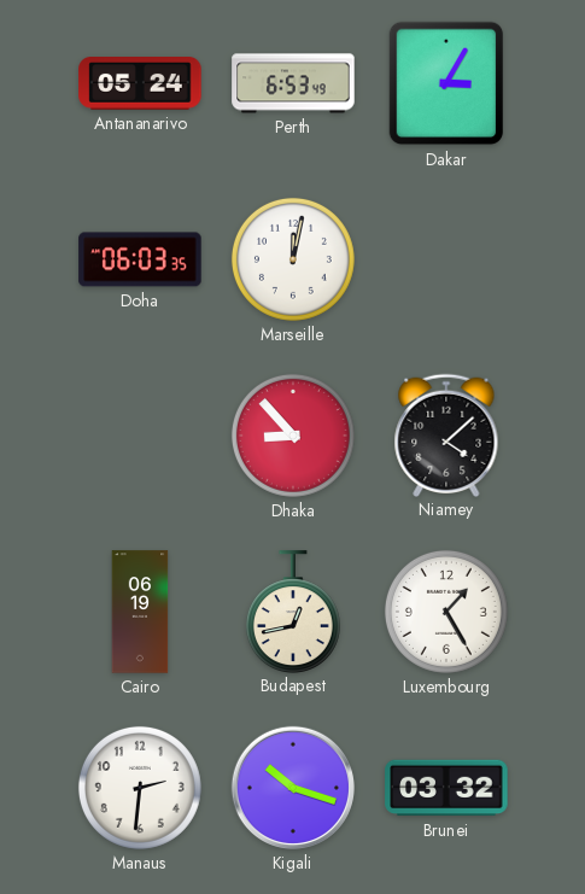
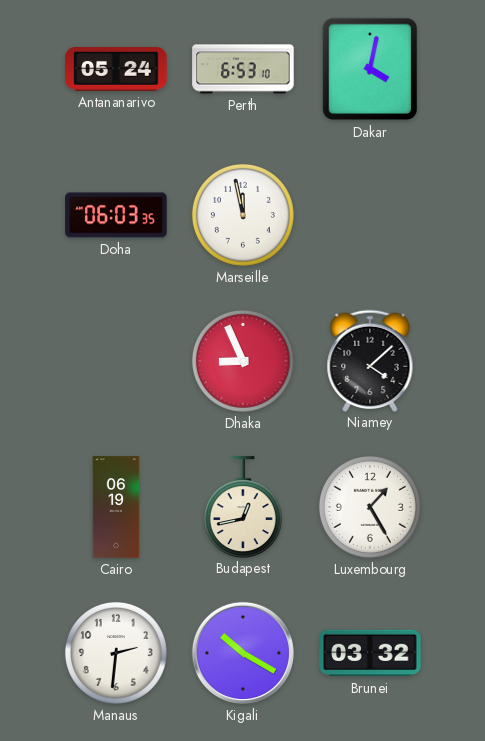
Perth: 6:53:49 -> 6:53:10 (243, 69)
Dakar: 3:05 -> 4:02 (370, 69)
Marseille: 12:02 -> 11:58 (243, 215)
Dhaka: 8:53 -> 8:56 (243, 361)
Kigali: 10:18 -> 10:20 (243, 653)
